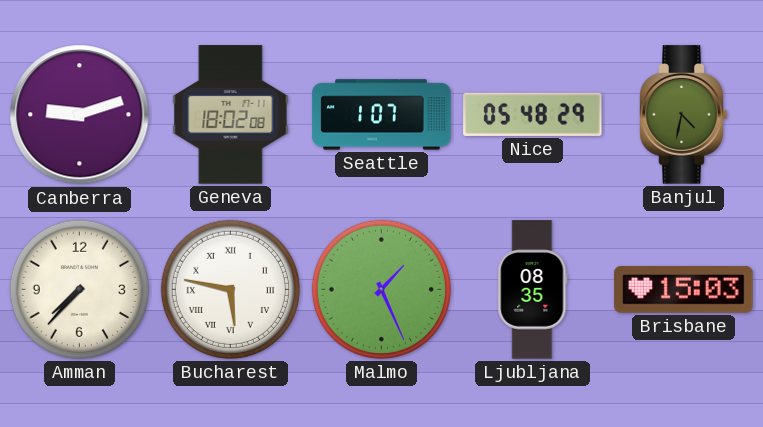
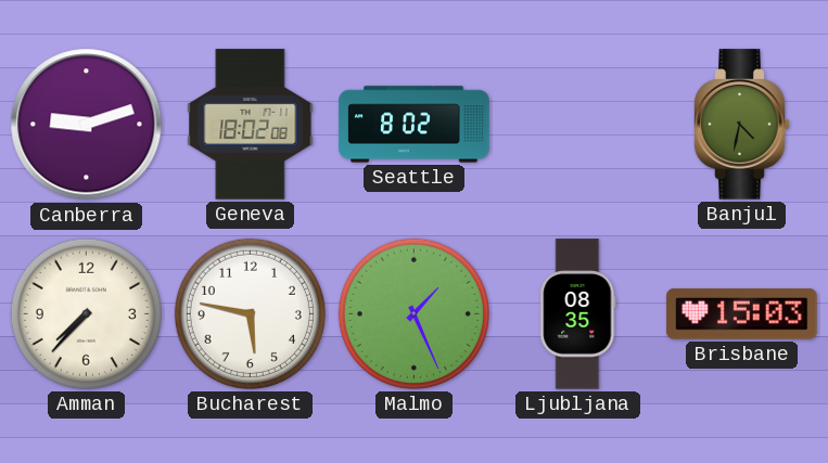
Seattle: 1:07 -> 8:02 (415, 125)
Nice: 05:48 -> none (533, 114)
Bucharest numerals: Roman -> Arabic (250, 313)
